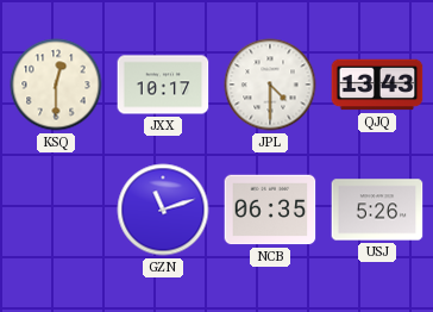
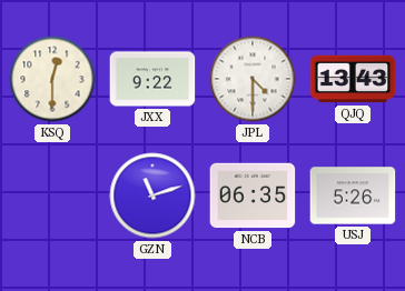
JXX: 10:17 -> 9:22 (152, 79)
